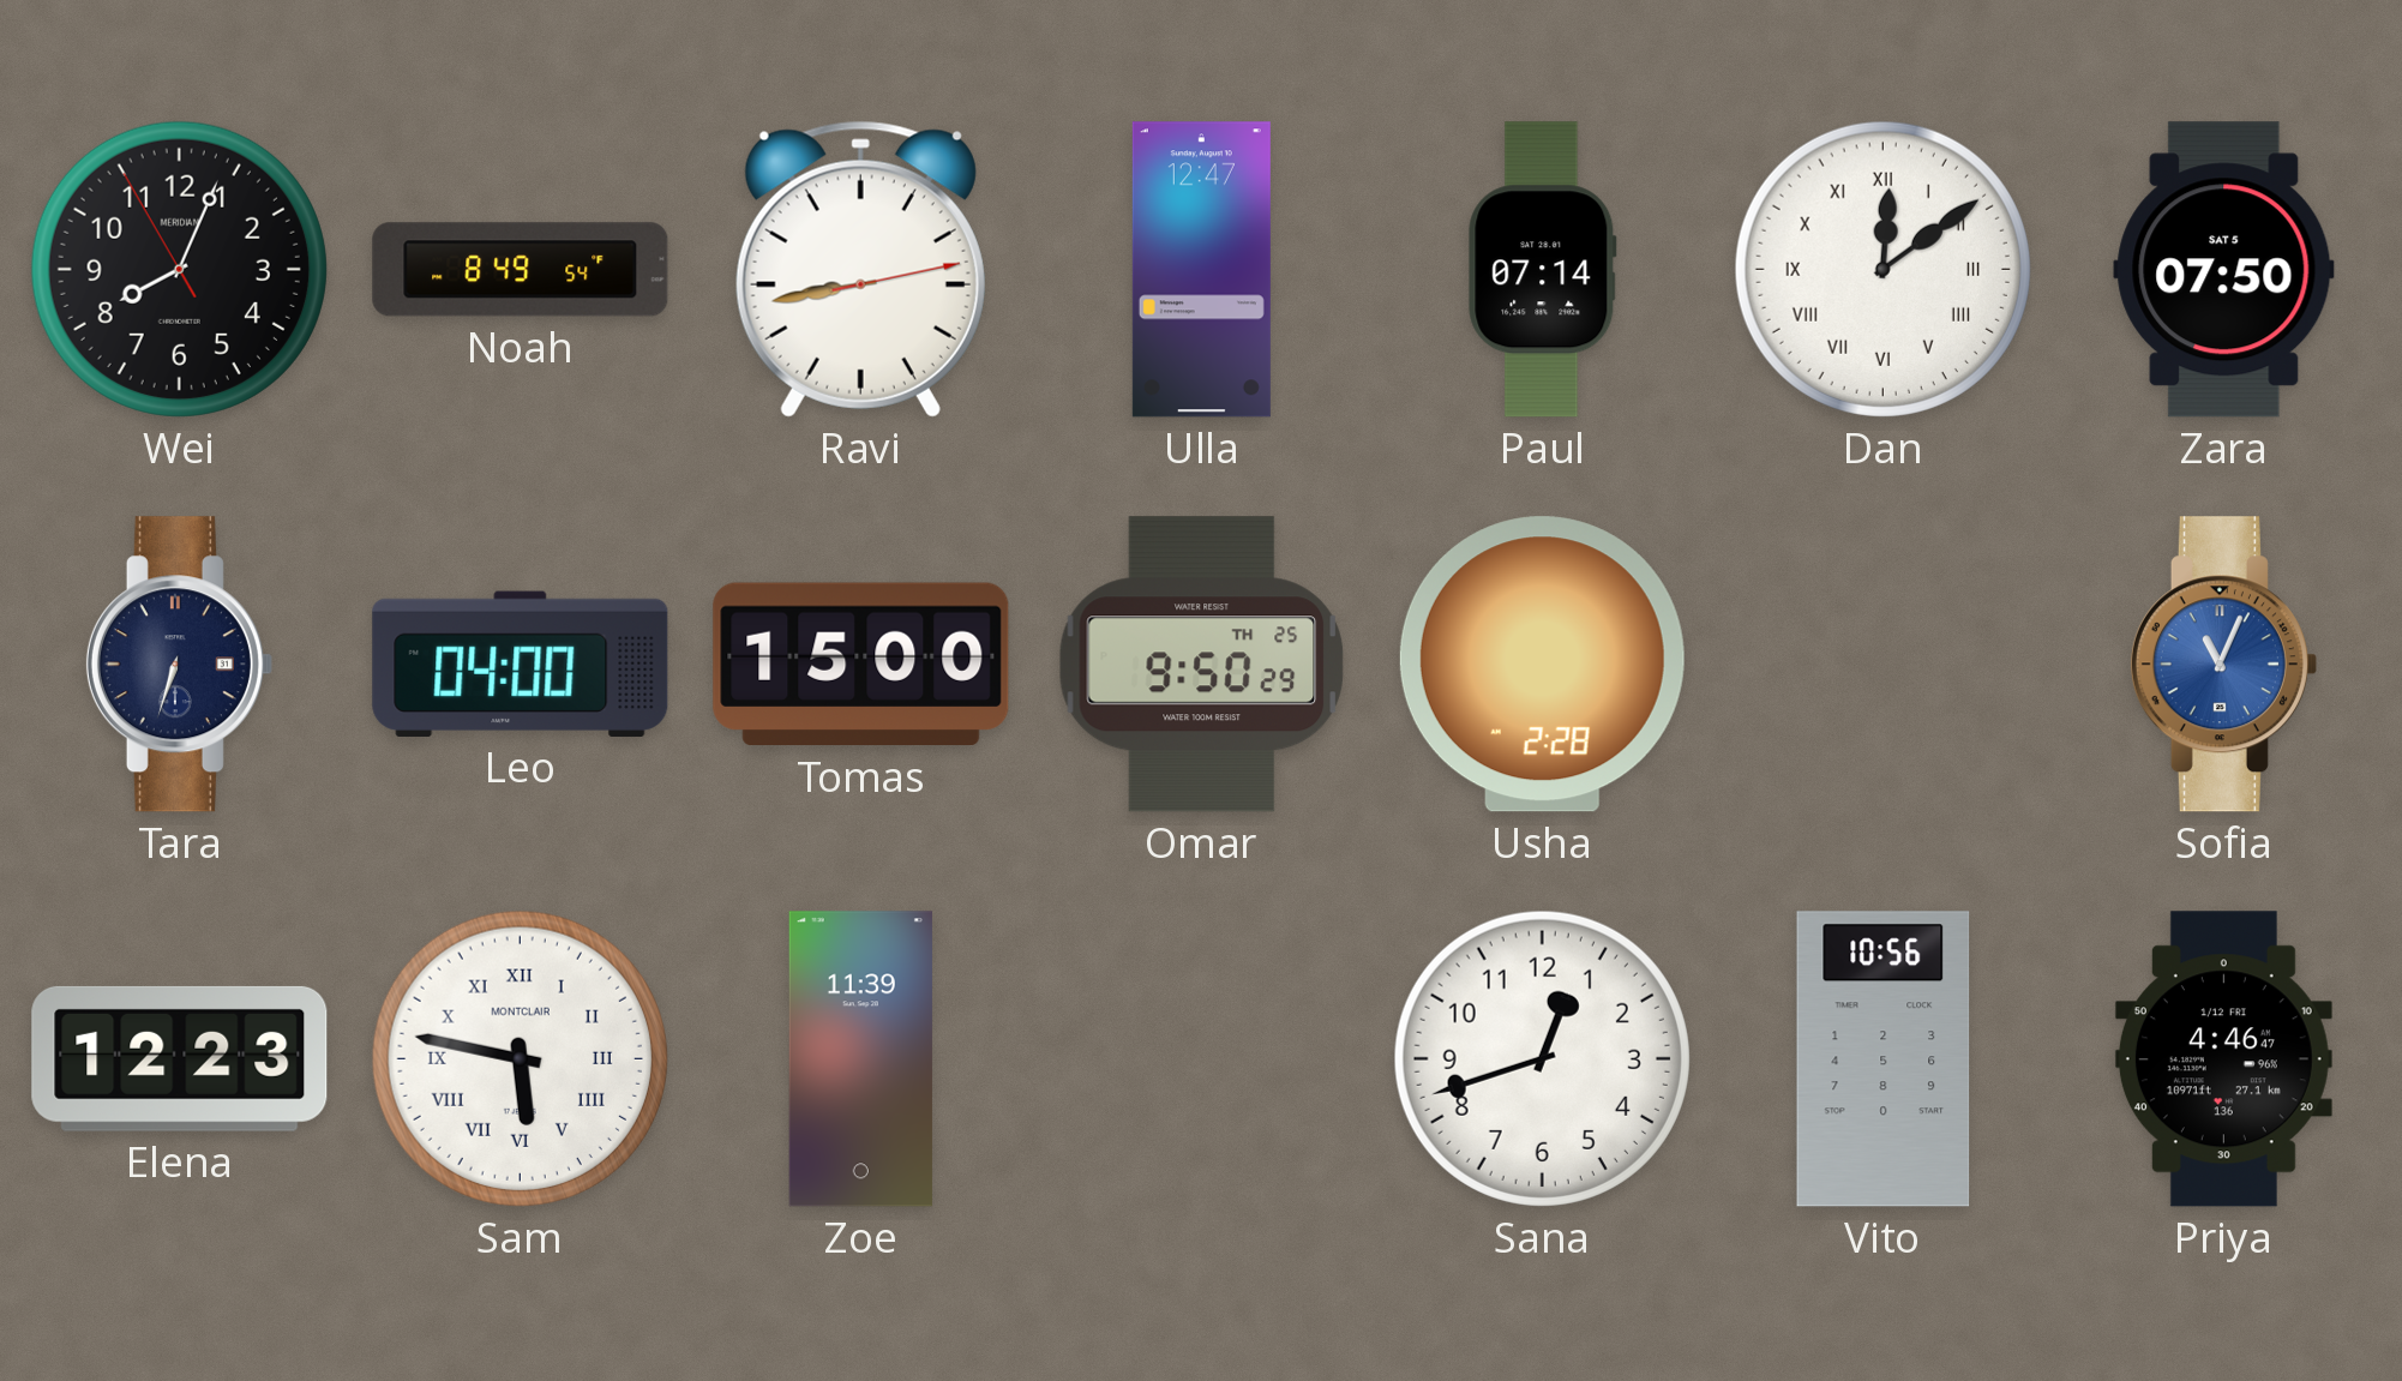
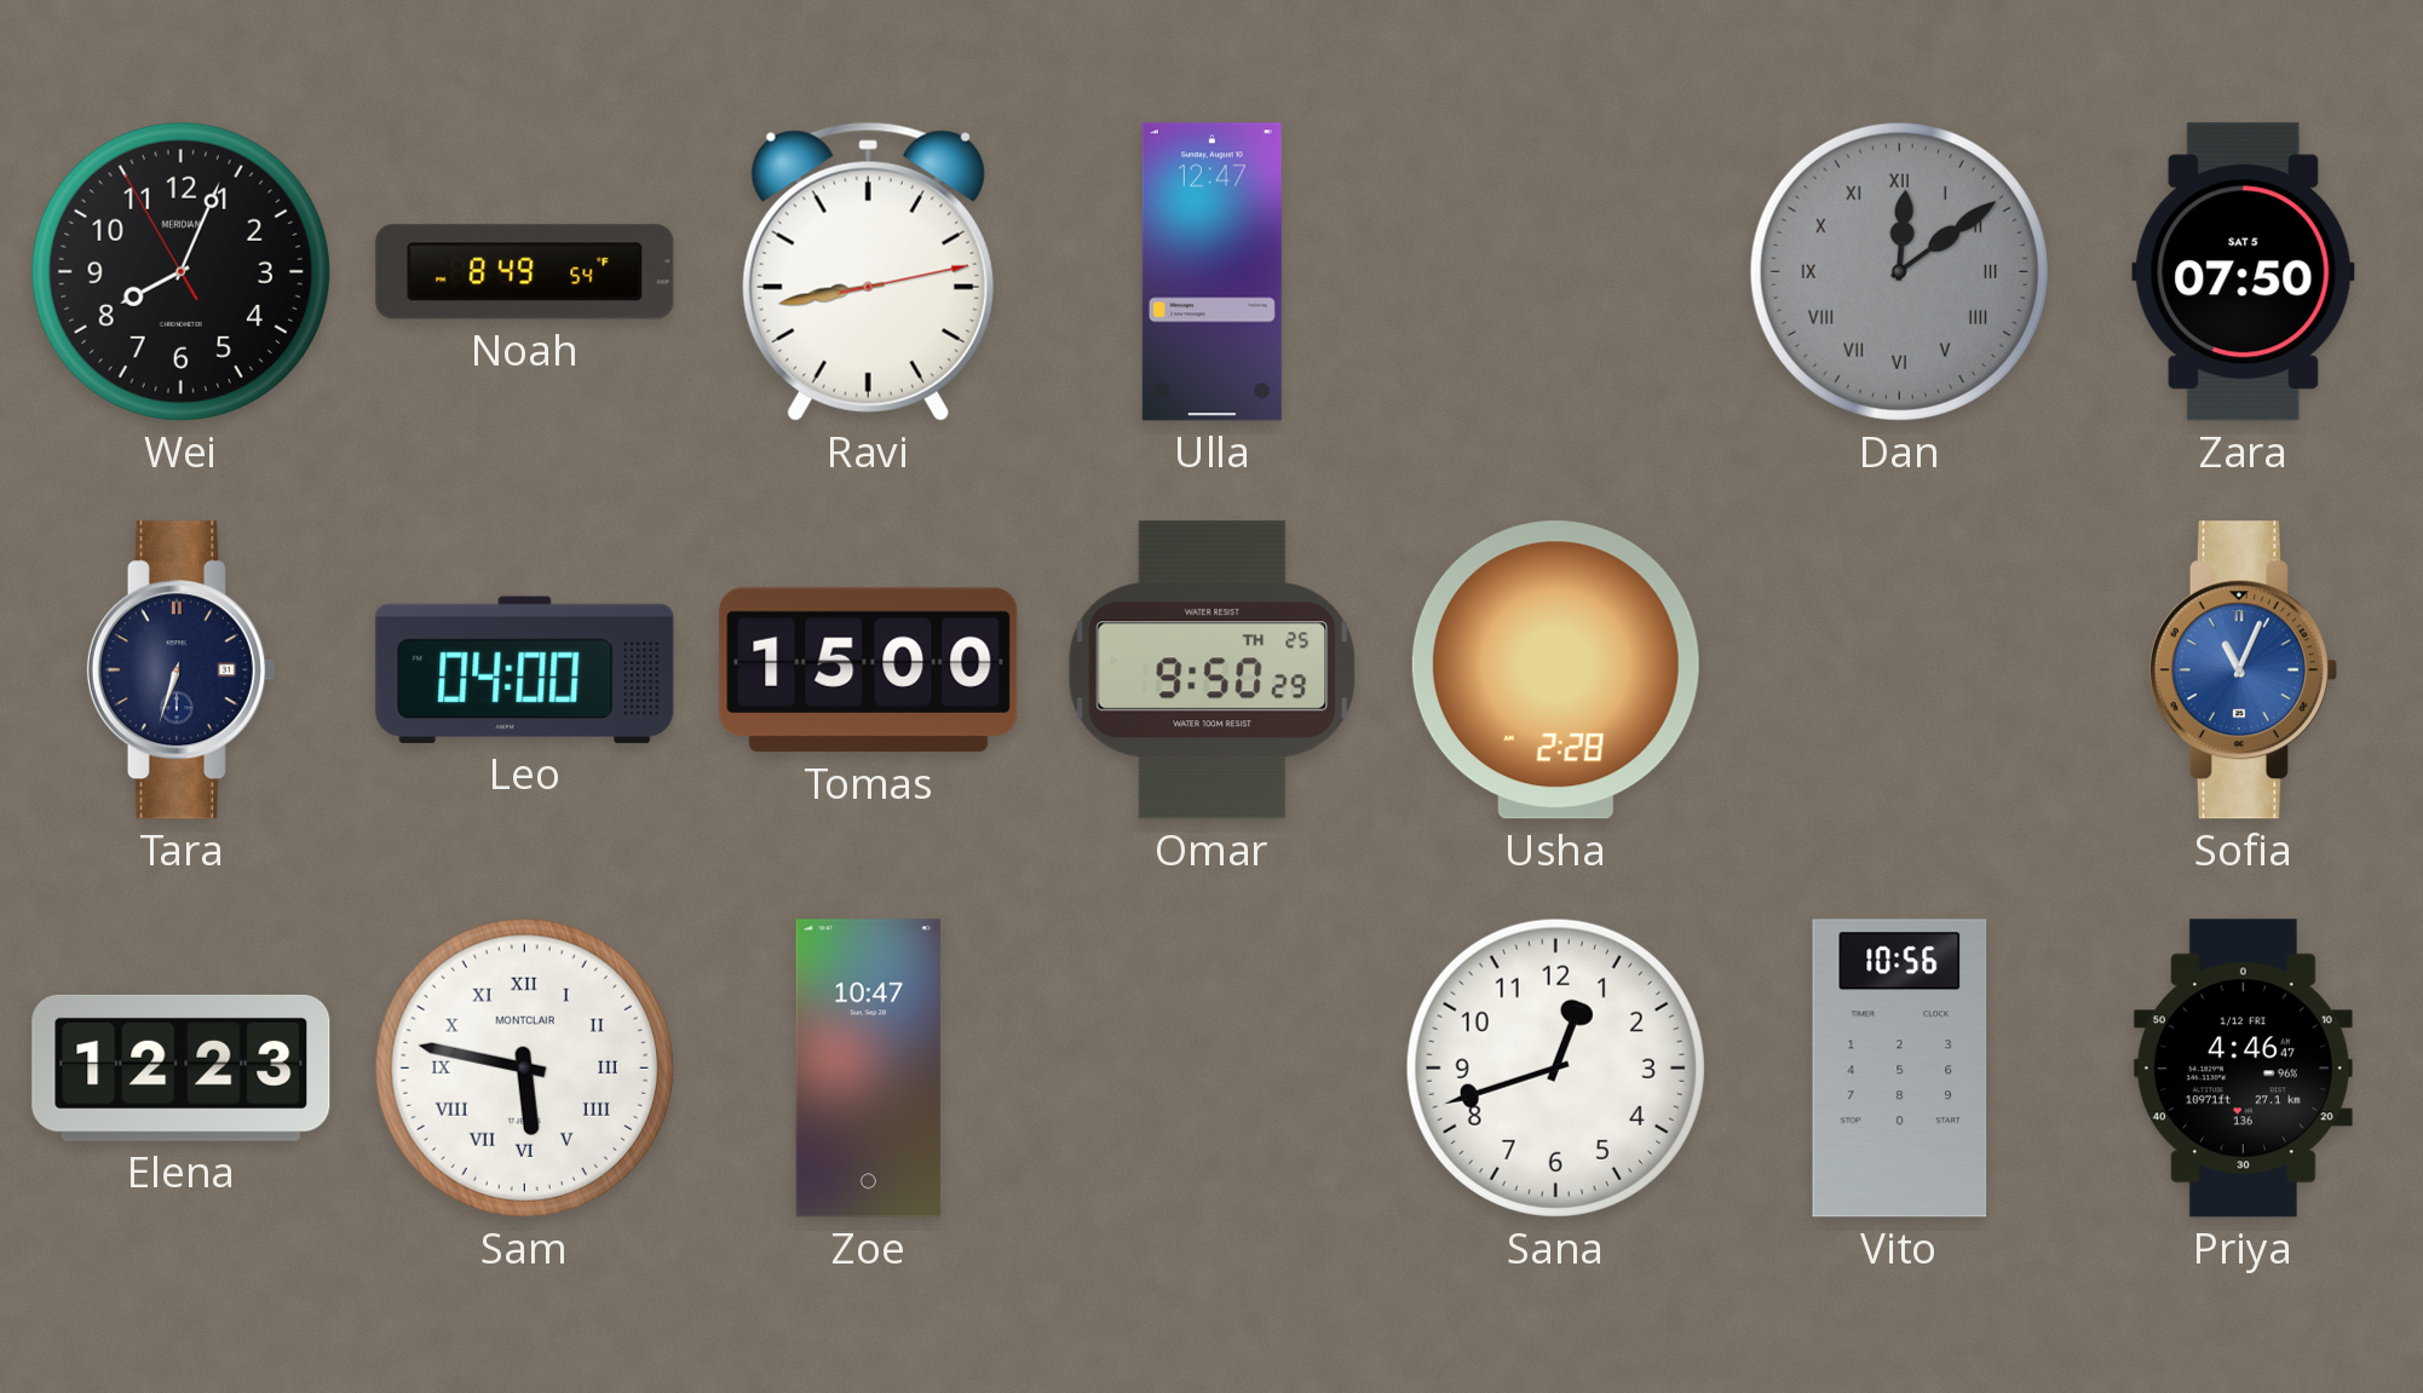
Paul: 07:14 -> none (1543, 270)
Dan dial: white -> grey (1899, 271)
Zoe: 11:39 -> 10:47 (868, 1069)
